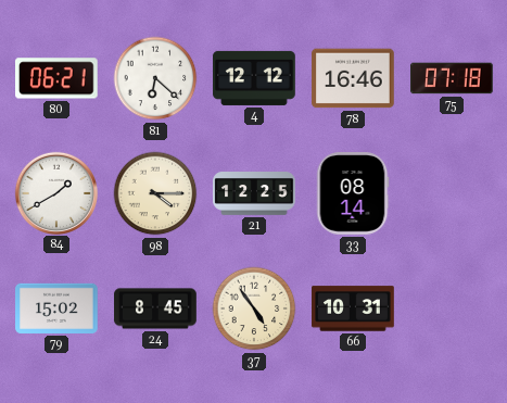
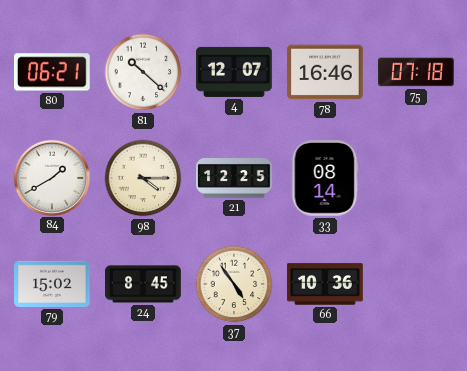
81: 6:22 -> 10:22 (143, 72)
4: 12:12 -> 12:07 (234, 72)
66: 10:31 -> 10:36 (325, 284)
